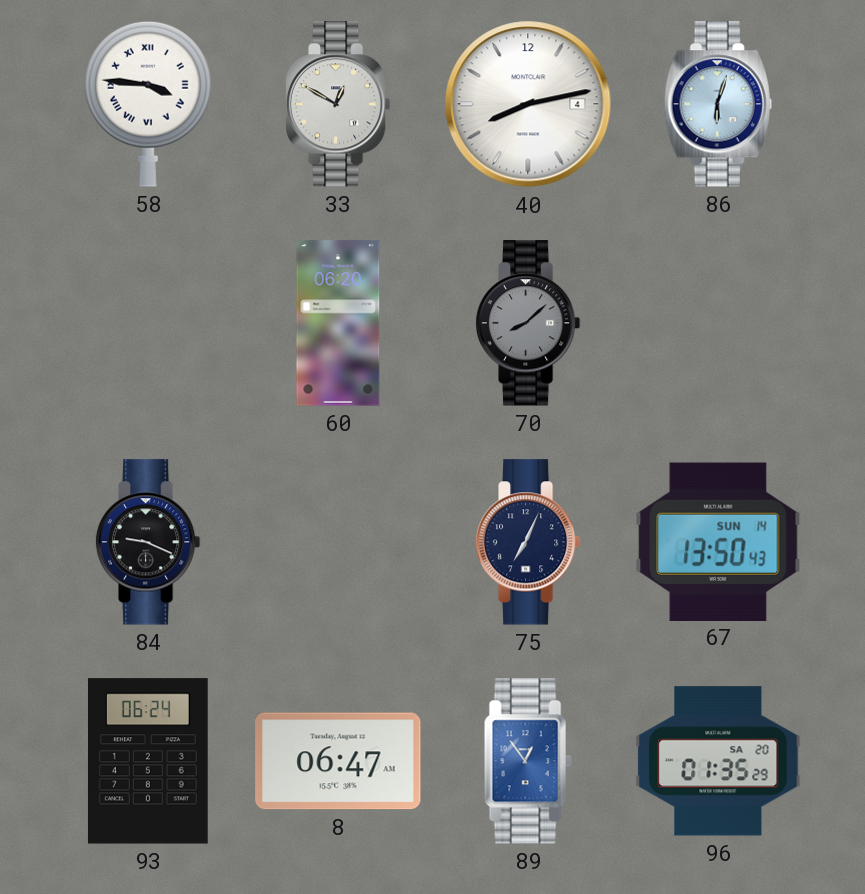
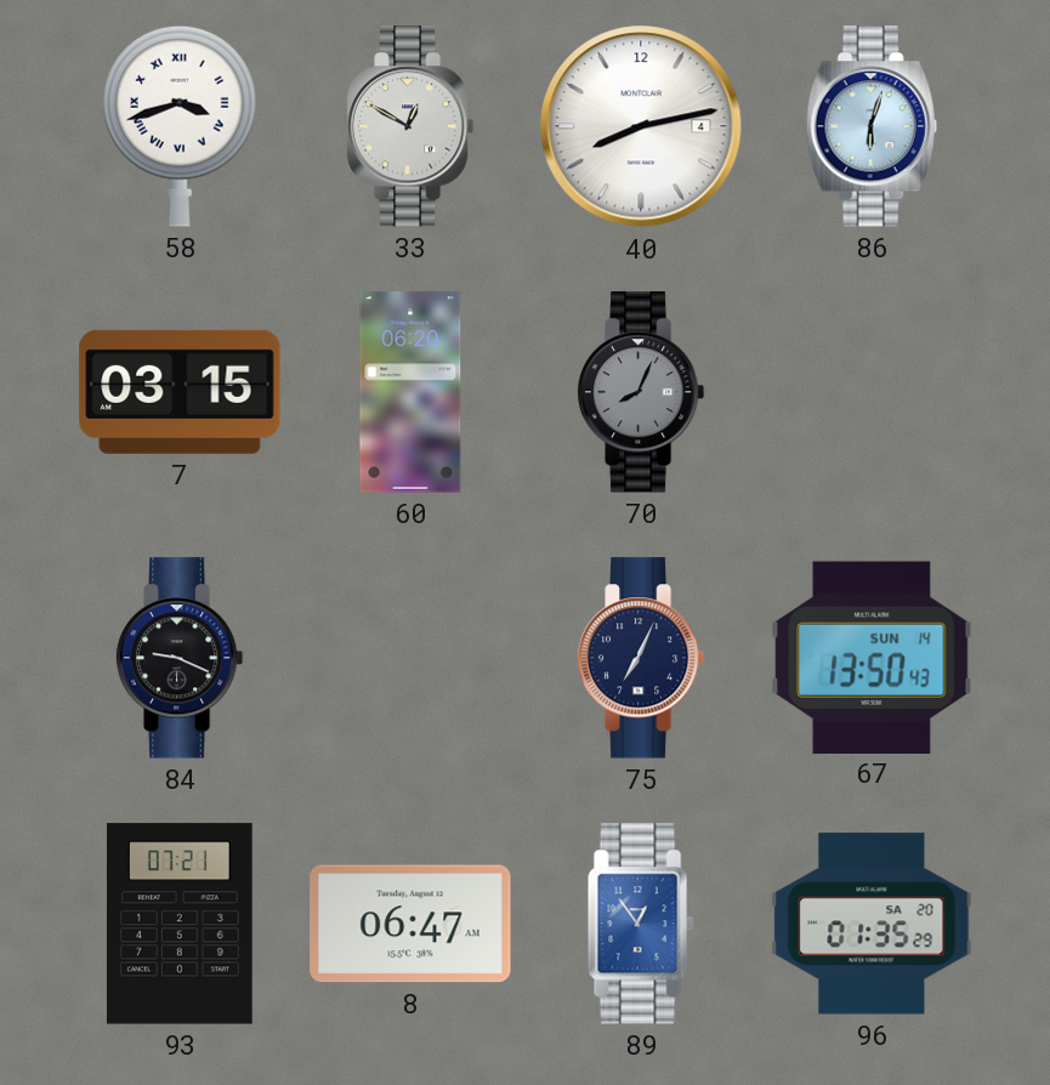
58: 3:46 -> 3:42 (180, 126)
7: none -> 03:15 (180, 392)
70: 8:08 -> 8:04 (641, 392)
93: 06:24 -> 07:21 (180, 924)
